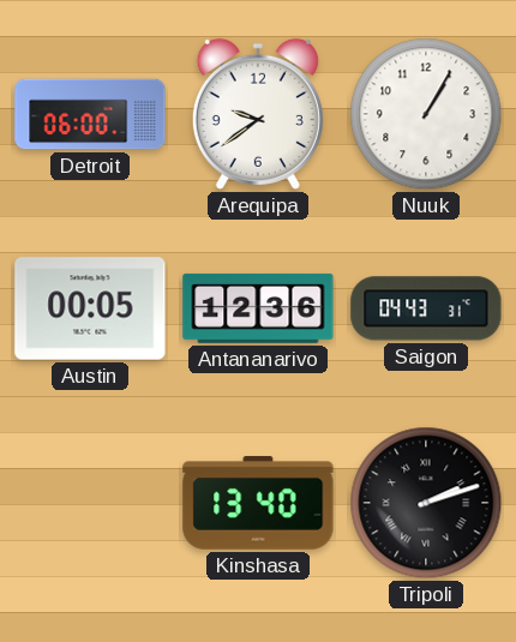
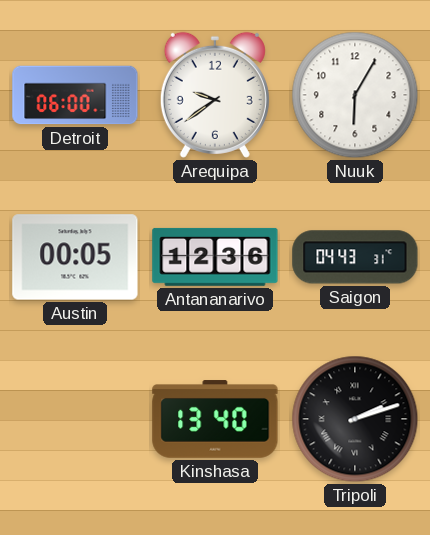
Nuuk: 1:05 -> 6:05 (355, 95)
